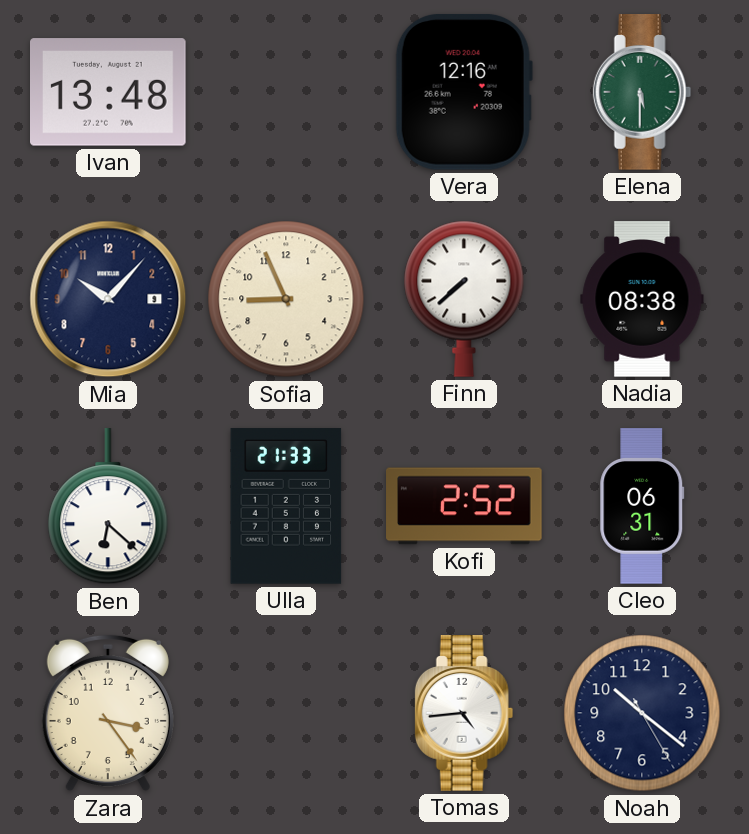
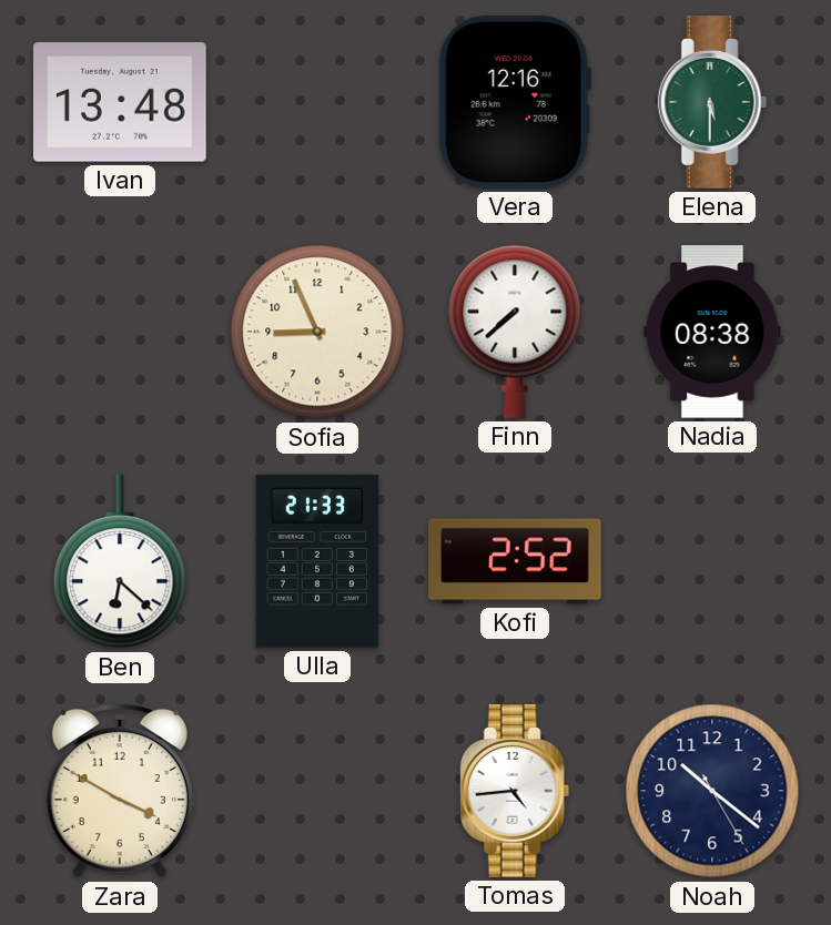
Mia: 10:07 -> none (108, 299)
Cleo: 06:31 -> none (642, 506)
Zara: 3:24 -> 3:50 (120, 791)
